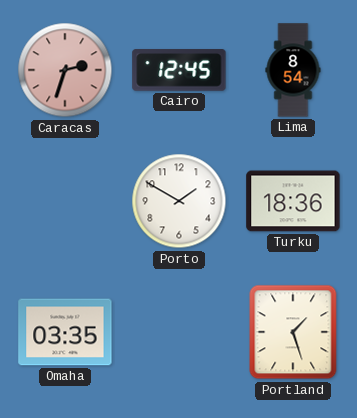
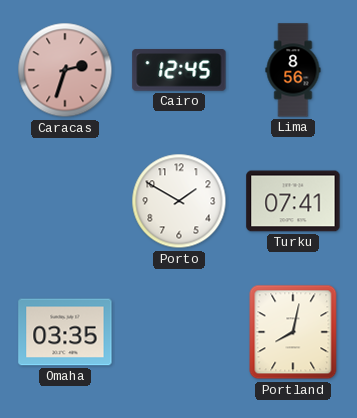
Lima: 8:54 -> 8:56 (293, 70)
Turku: 18:36 -> 07:41 (293, 201)
Portland: 1:27 -> 8:02 (293, 332)
